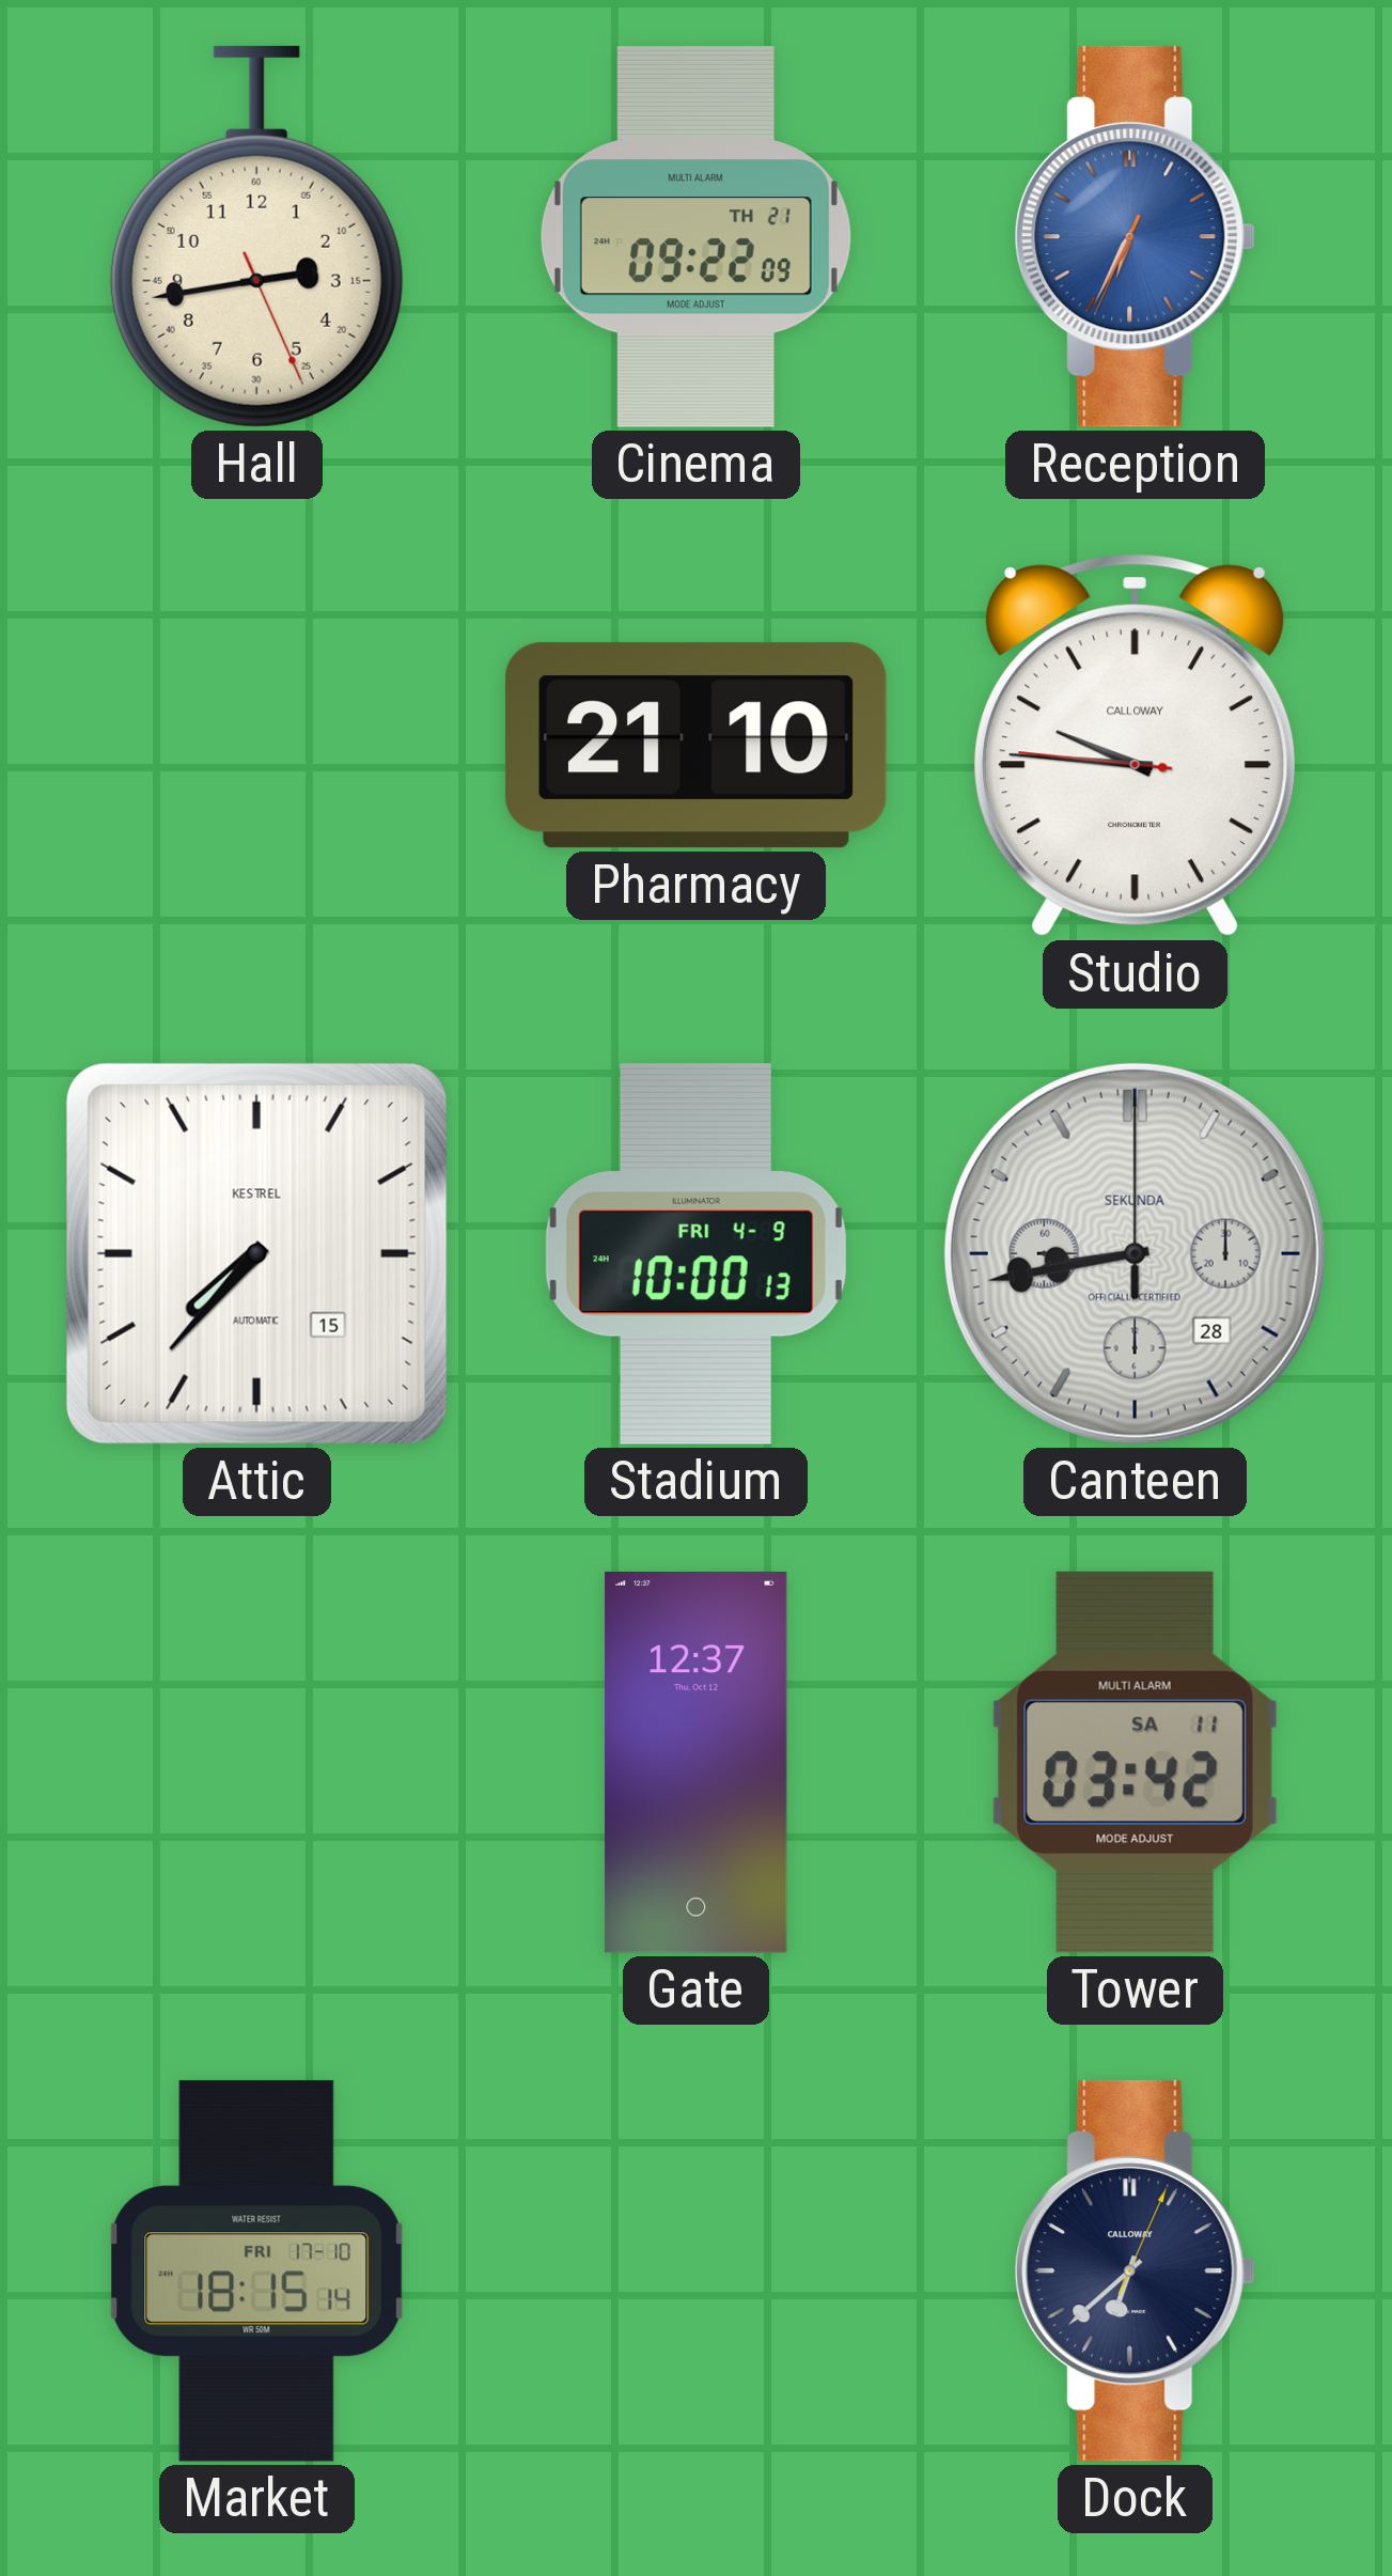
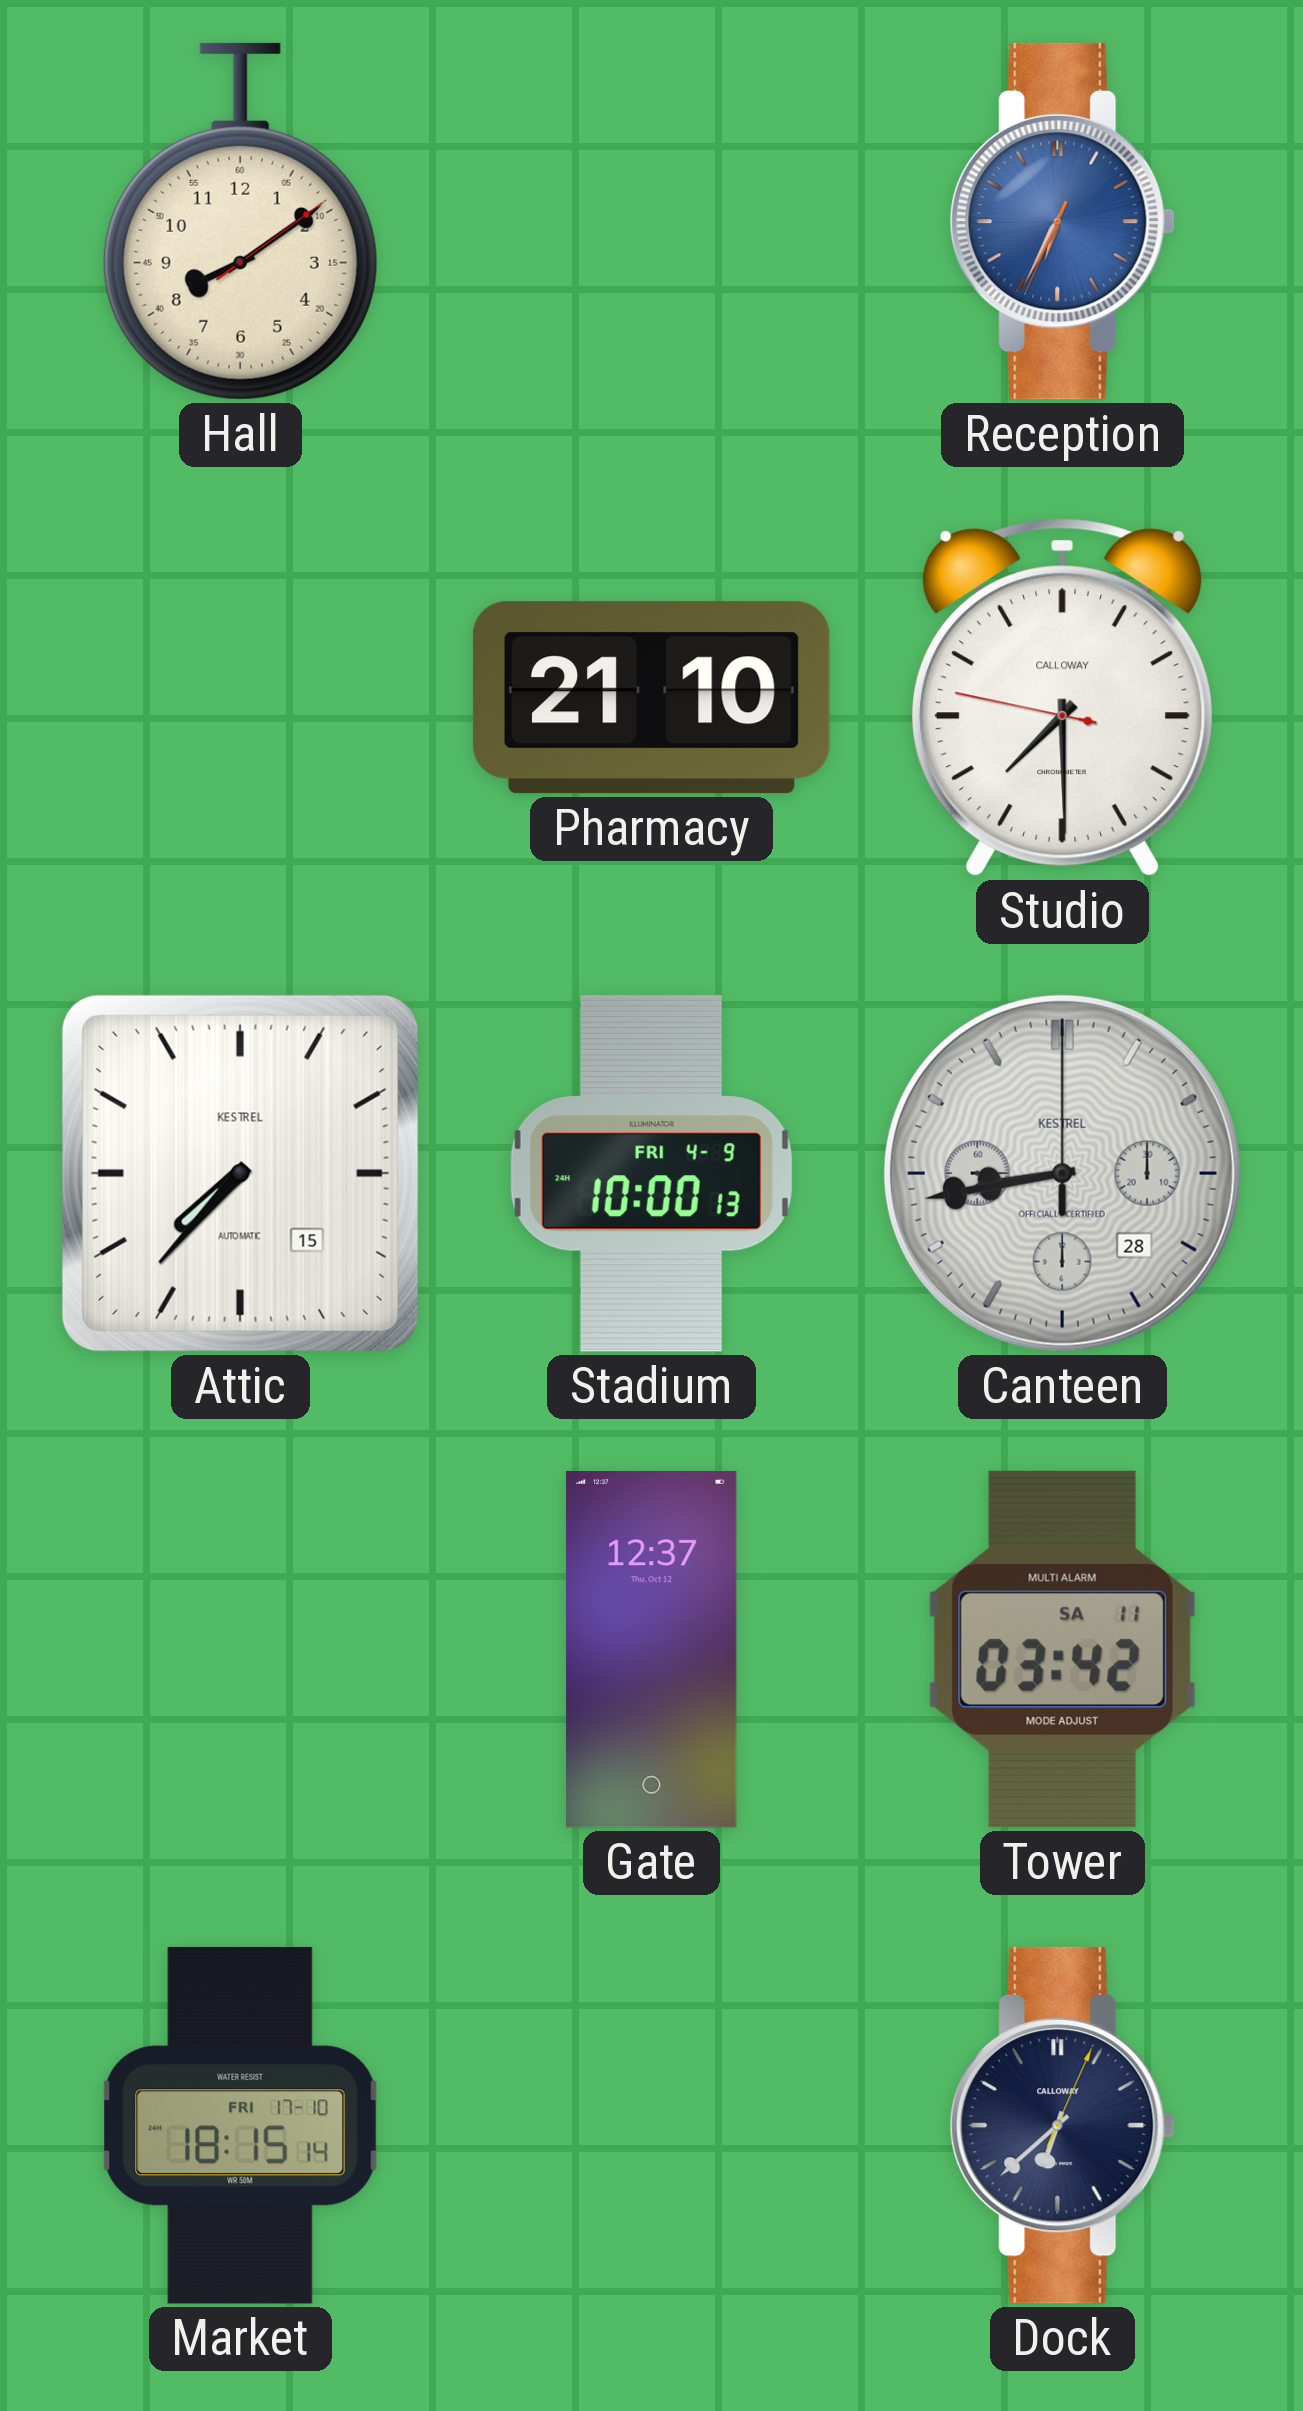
Hall: 2:43 -> 8:09 (240, 221)
Cinema: 09:22 -> none (695, 236)
Studio: 9:45 -> 7:29 (1063, 698)
Canteen brand: SEKUNDA -> KESTREL (1062, 1173)
